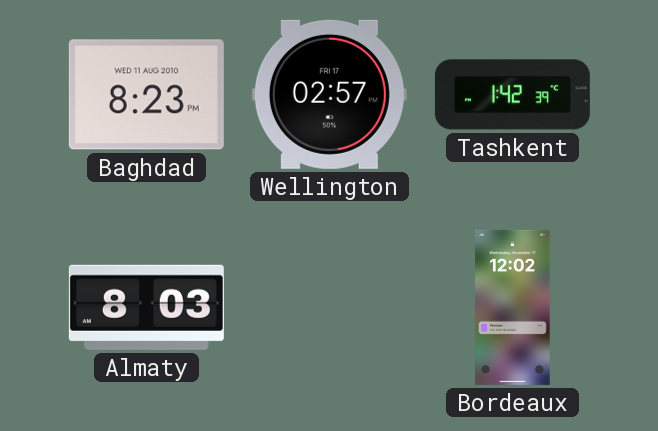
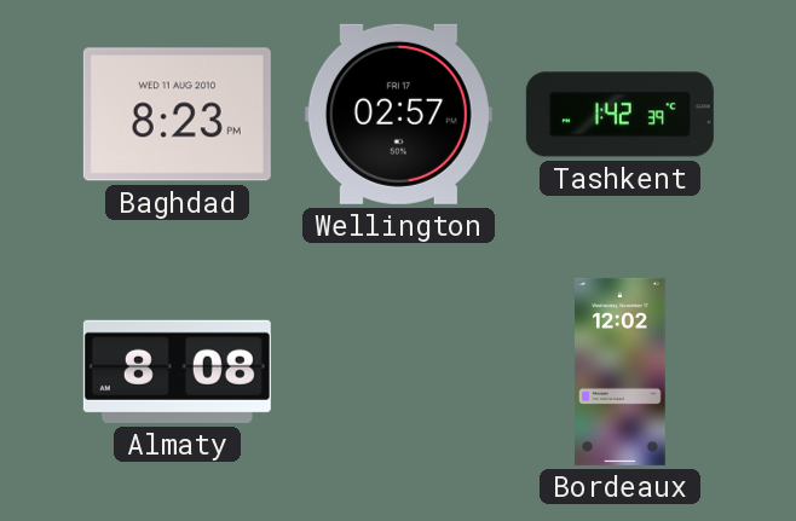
Almaty: 8:03 -> 8:08 (177, 371)
